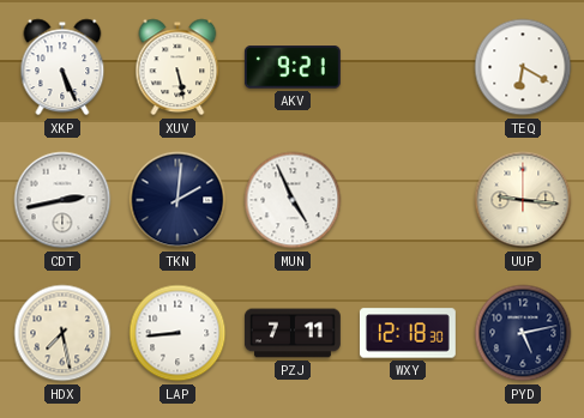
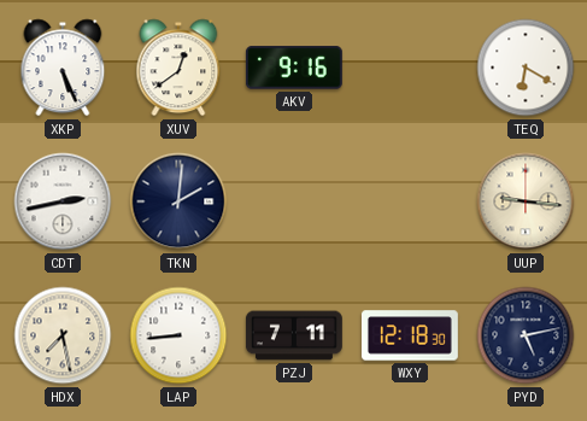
XUV: 5:28 -> 12:39 (178, 68)
AKV: 9:21 -> 9:16 (294, 68)
MUN: 4:56 -> none (293, 200)
